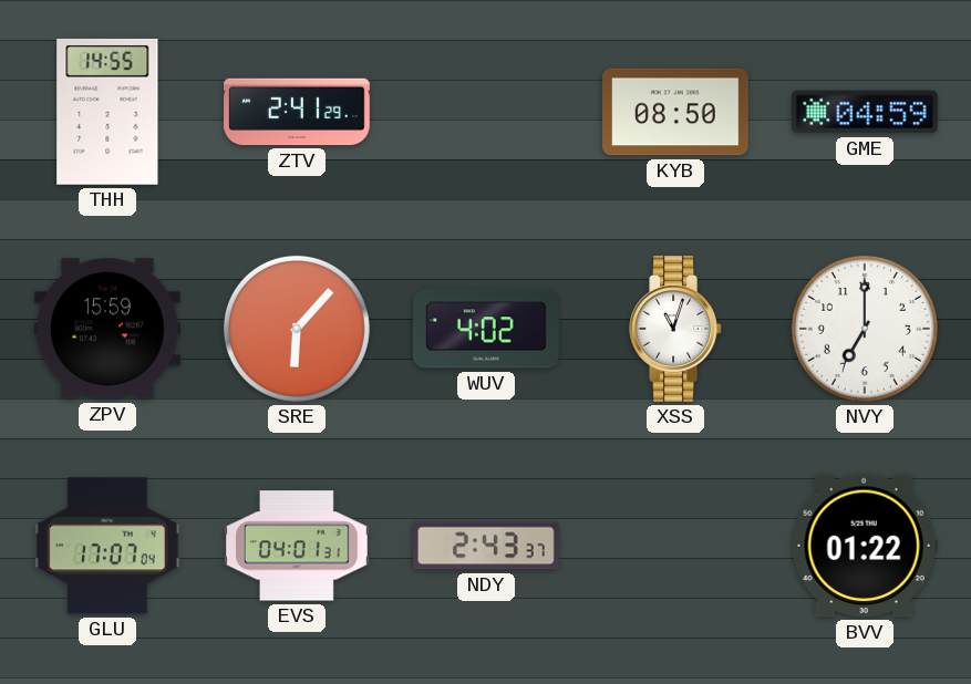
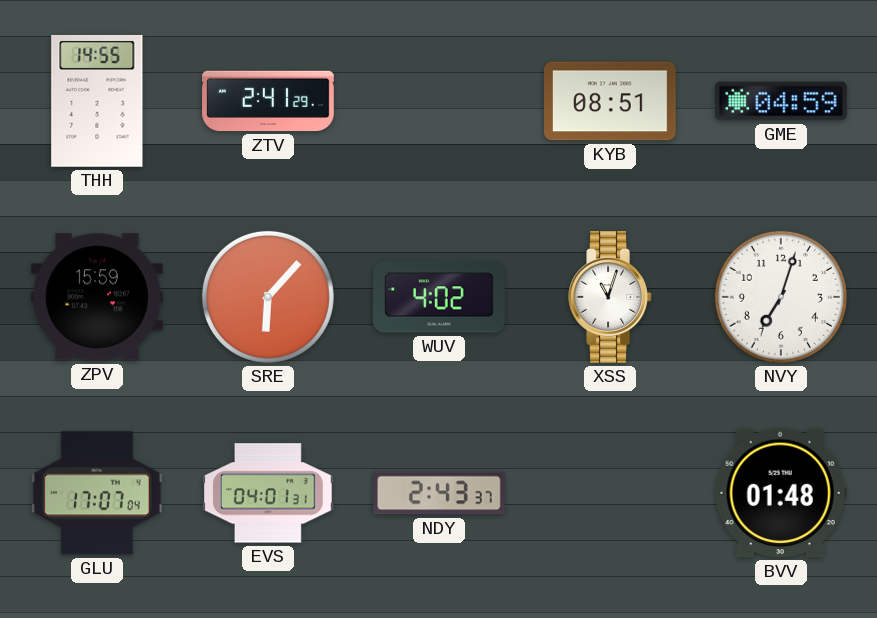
KYB: 08:50 -> 08:51 (611, 101)
NVY: 7:00 -> 7:03 (781, 297)
BVV: 01:22 -> 01:48 (781, 493)
